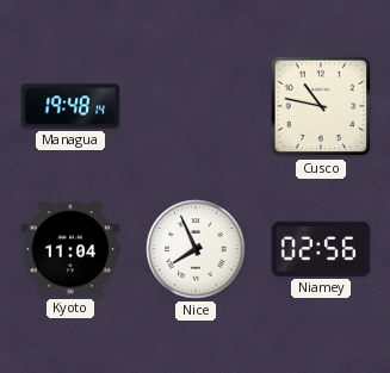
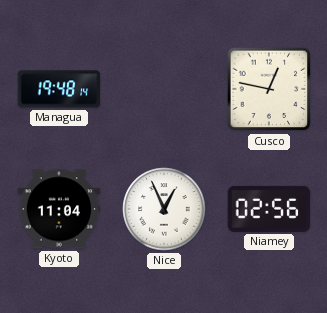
Cusco: 10:47 -> 12:47 (269, 89)
Nice: 7:56 -> 12:56 (164, 209)
